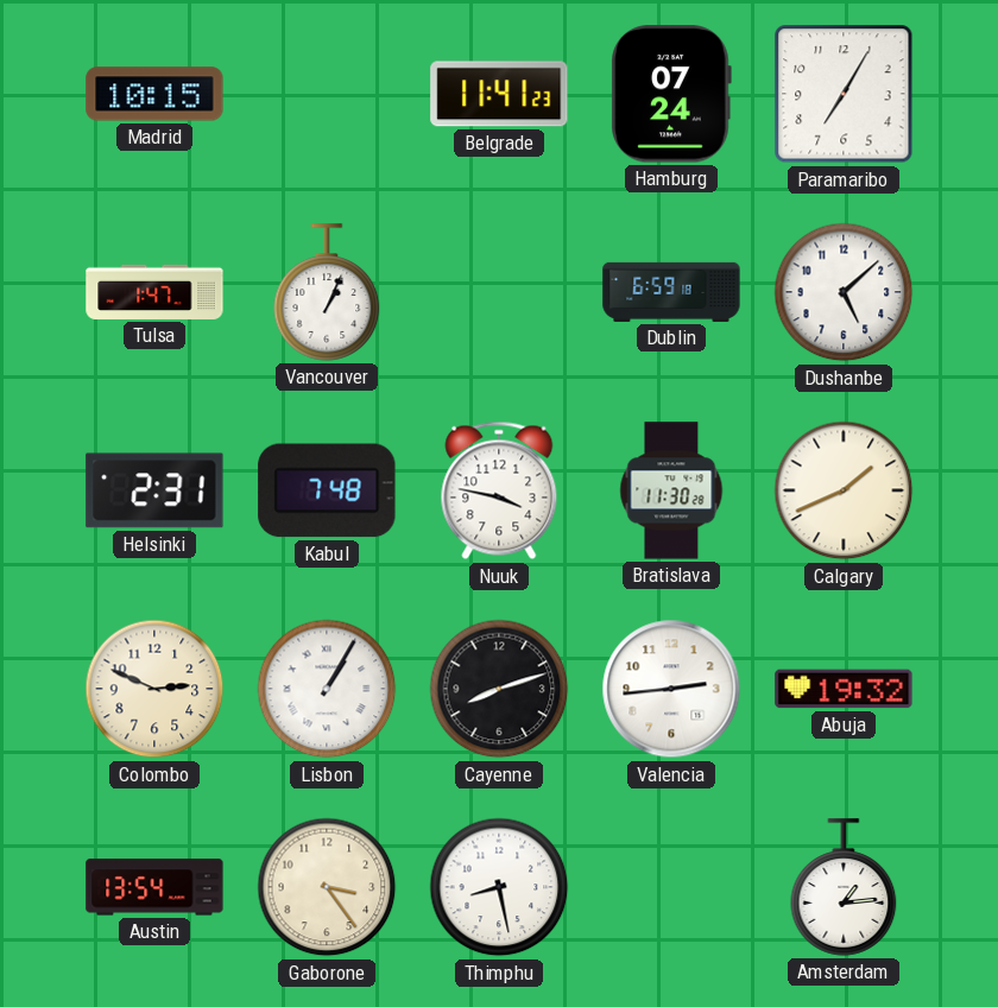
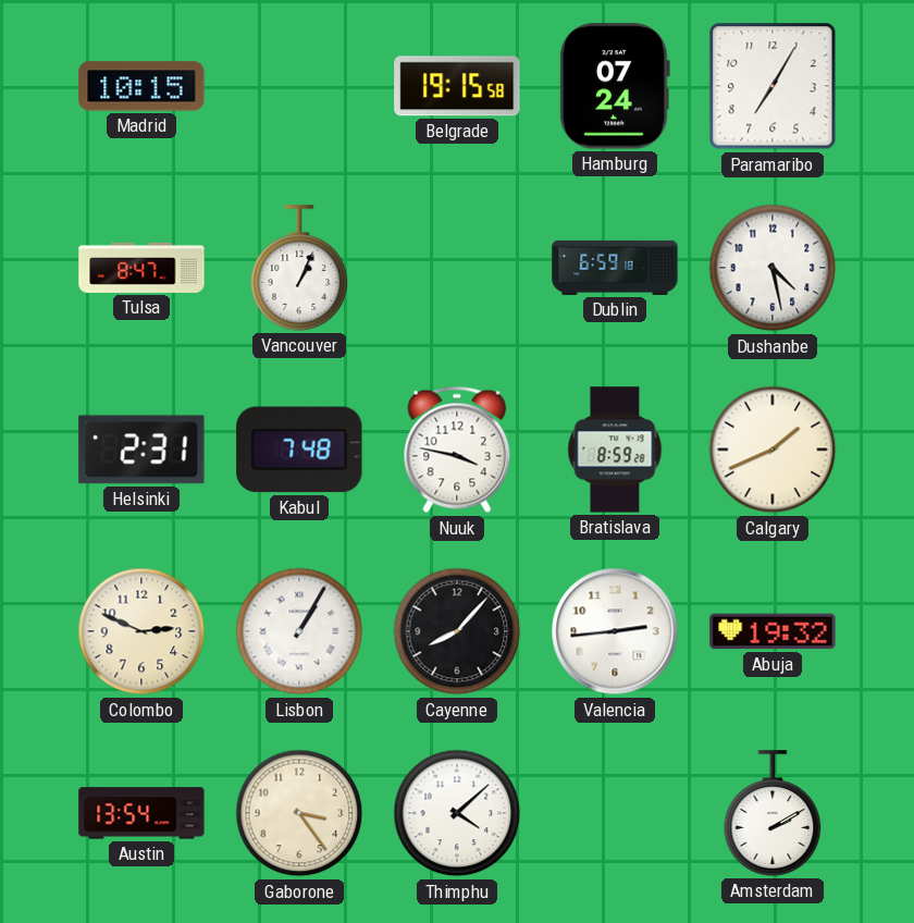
Belgrade: 11:41 -> 19:15 (457, 86)
Tulsa: 1:47 -> 8:47 (141, 268)
Dushanbe: 5:08 -> 4:28 (773, 268)
Bratislava: 11:30 -> 8:59 (615, 450)
Cayenne: 8:12 -> 8:07 (457, 631)
Thimphu: 8:28 -> 4:08 (457, 813)
Amsterdam: 1:14 -> 2:10 (773, 813)
